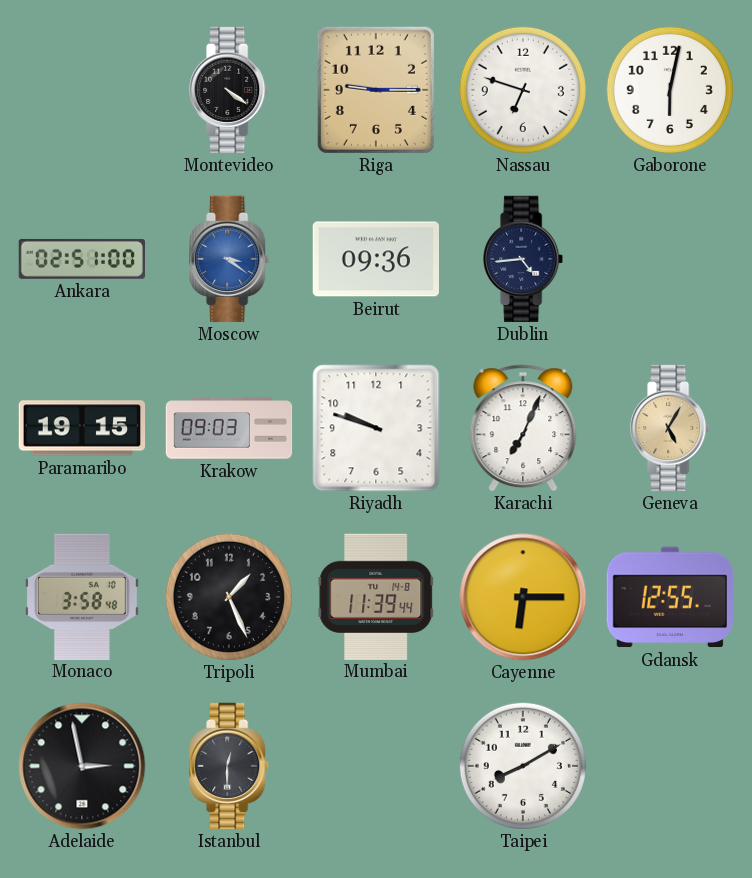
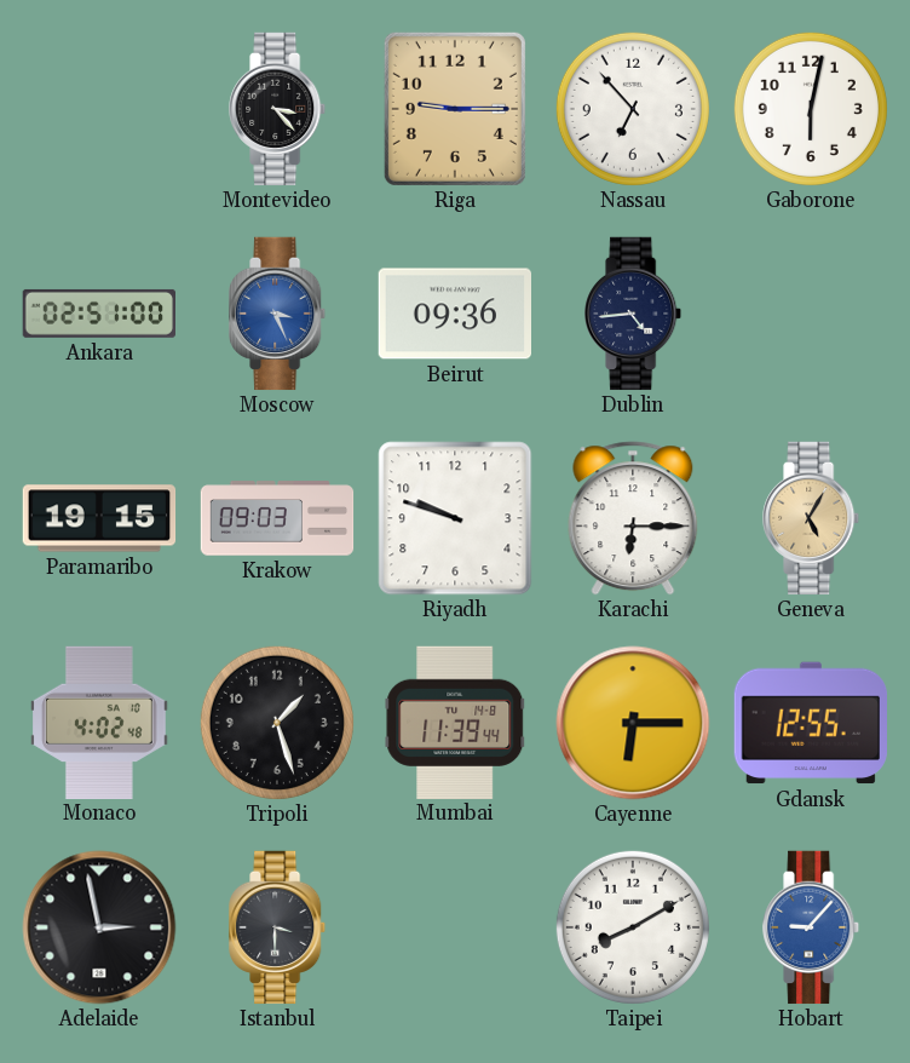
Montevideo: 4:21 -> 3:23 (278, 109)
Nassau: 6:48 -> 6:53 (633, 109)
Moscow: 3:21 -> 3:26 (278, 314)
Karachi: 7:04 -> 6:15 (633, 518)
Monaco: 3:58 -> 4:02 (100, 722)
Tripoli: 1:26 -> 1:27 (277, 723)
Istanbul: 12:30 -> 3:30 (278, 927)
Hobart: none -> 9:07 (812, 927)
